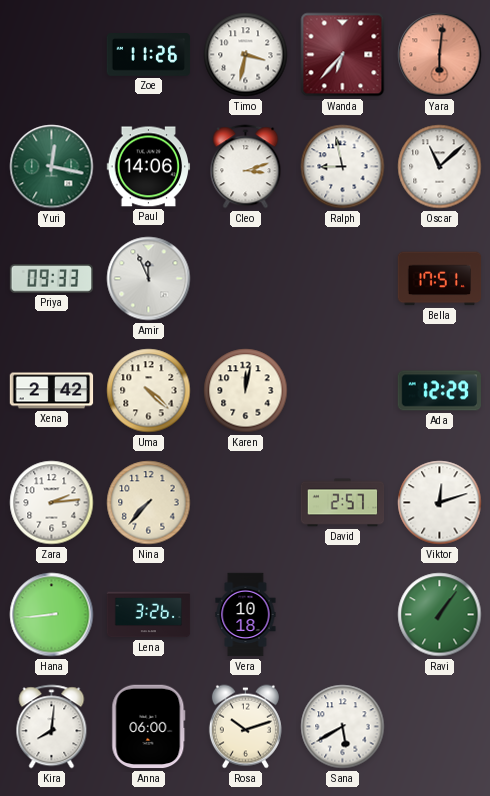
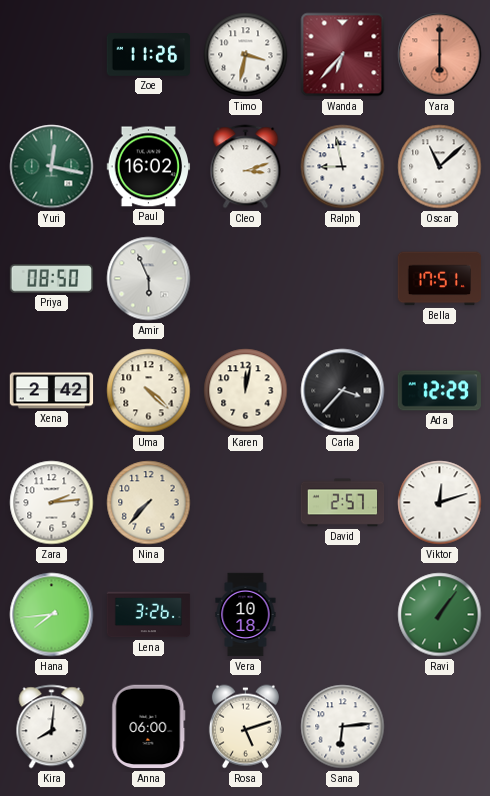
Yara: 6:01 -> 6:00 (440, 55)
Paul: 14:06 -> 16:02 (149, 167)
Priya: 09:33 -> 08:50 (52, 279)
Amir: 11:56 -> 5:56 (149, 279)
Carla: none -> 3:37 (343, 391)
Hana: 8:44 -> 7:44 (52, 615)
Rosa: 10:12 -> 5:12 (245, 727)
Sana: 5:40 -> 6:14 (343, 727)
